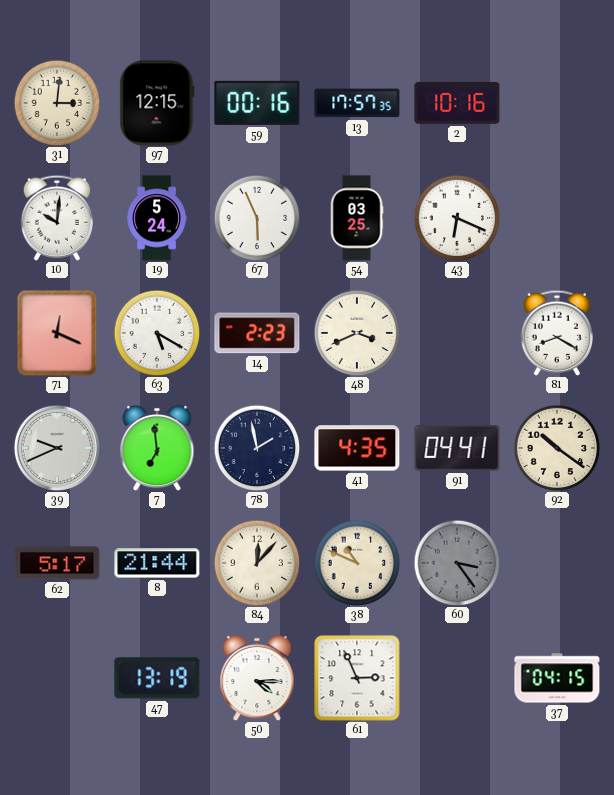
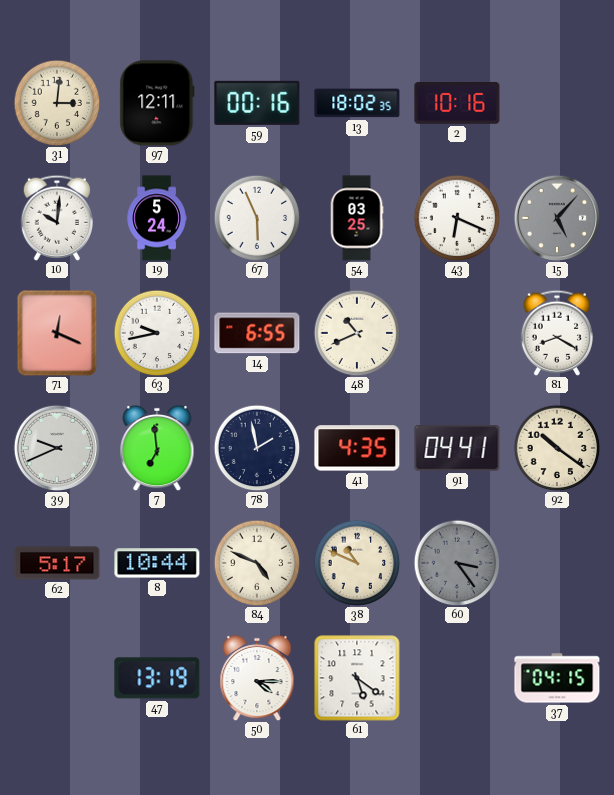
97: 12:15 -> 12:11 (157, 103)
13: 17:57 -> 18:02 (357, 103)
15: none -> 5:07 (556, 217)
63: 5:20 -> 9:43 (157, 333)
14: 2:23 -> 6:55 (257, 333)
48: 3:41 -> 10:41 (357, 333)
8: 21:44 -> 10:44 (157, 563)
84: 12:07 -> 4:49 (257, 563)
61: 2:56 -> 5:21 (357, 678)
